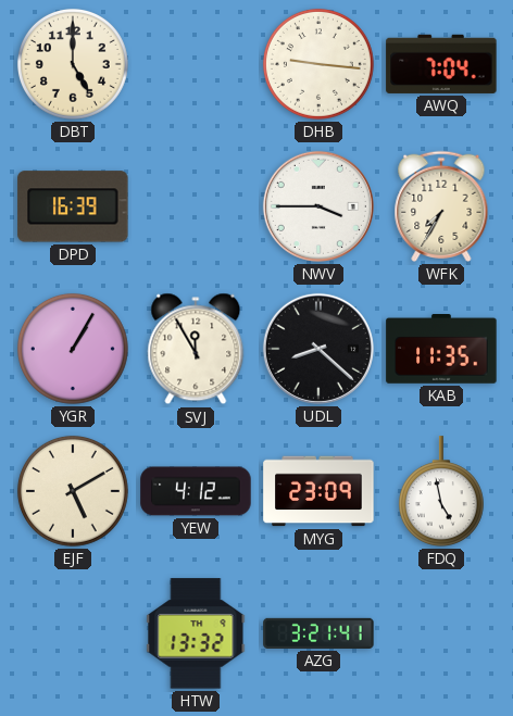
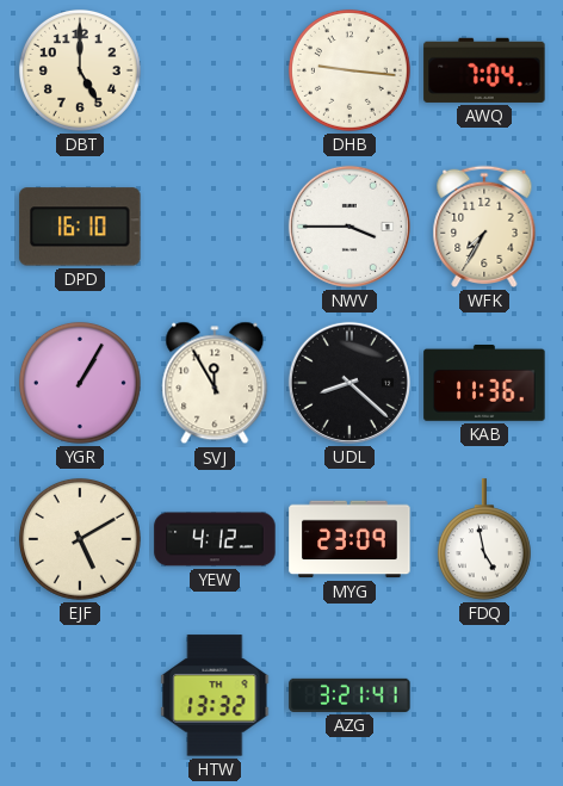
DPD: 16:39 -> 16:10 (80, 227)
KAB: 11:35 -> 11:36 (484, 384)
